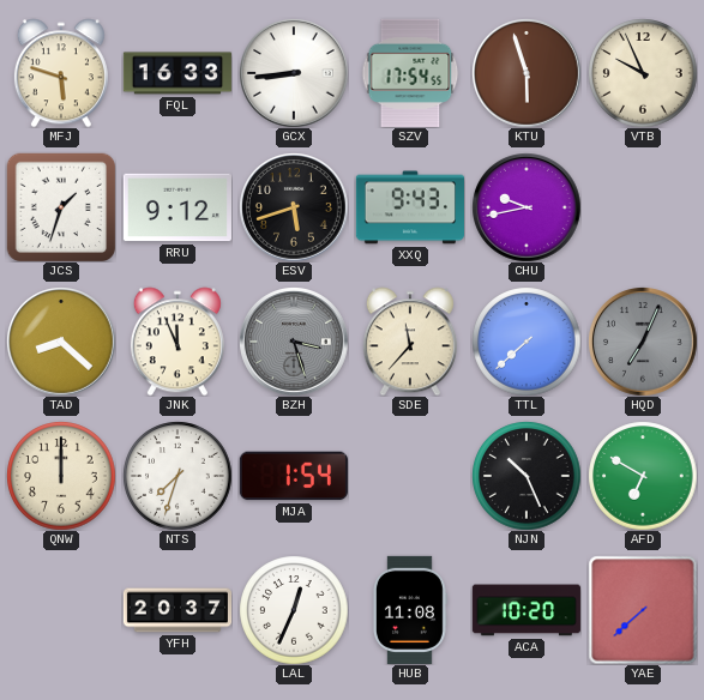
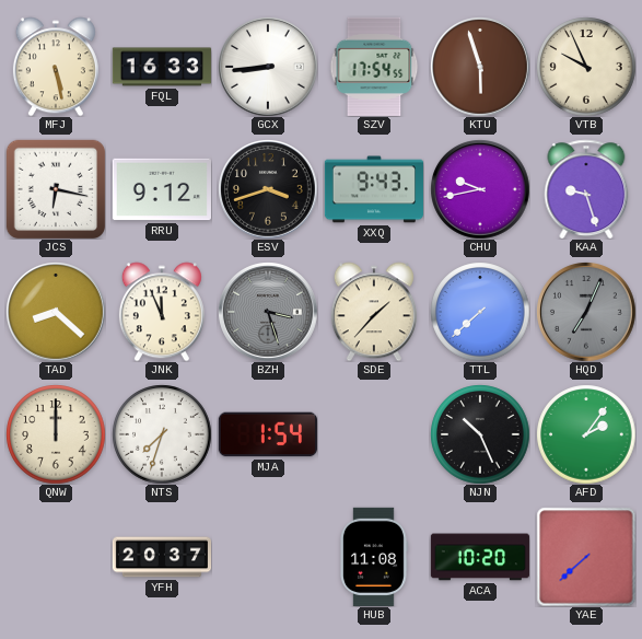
MFJ: 5:48 -> 5:28 (56, 67)
JCS: 1:33 -> 6:17 (55, 188)
ESV: 5:42 -> 3:42 (268, 189)
KAA: none -> 9:27 (586, 189)
SDE: 11:37 -> 1:37 (374, 312)
AFD: 6:50 -> 2:06 (586, 434)
LAL: 12:34 -> none (294, 610)
